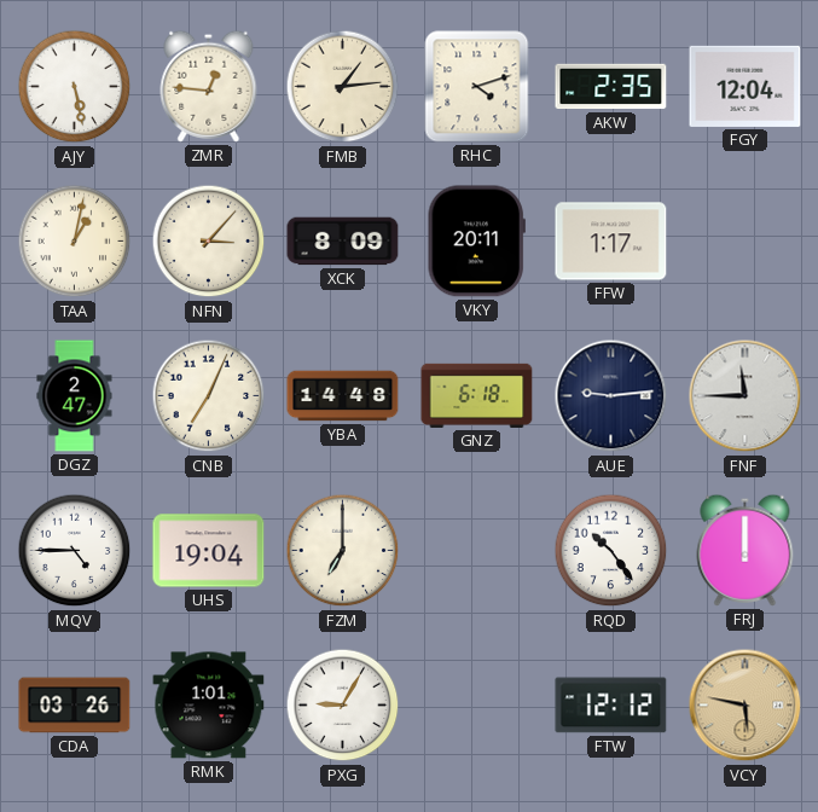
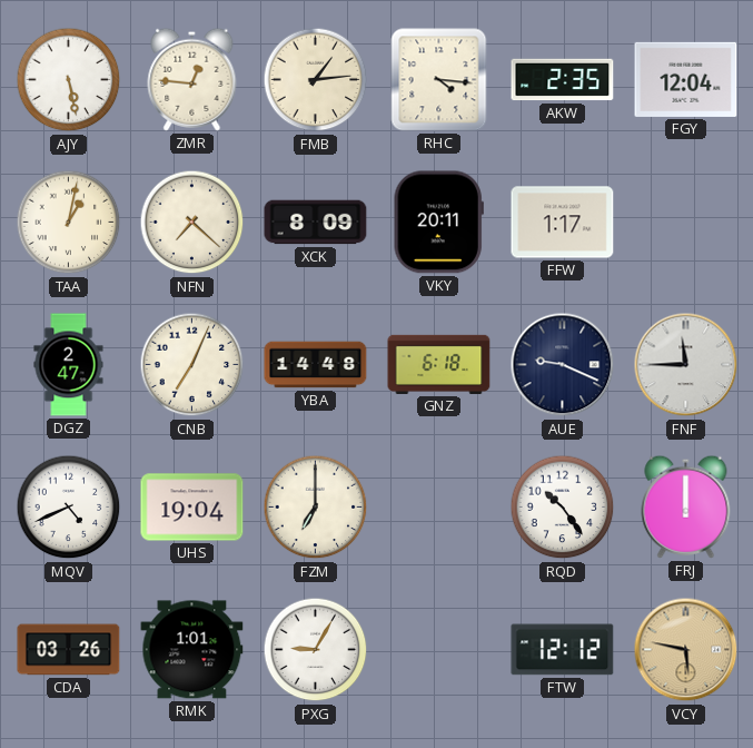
RHC: 4:12 -> 4:16 (439, 80)
NFN: 3:07 -> 7:22 (192, 223)
AUE: 9:14 -> 9:19 (563, 365)
MQV: 4:45 -> 4:41 (69, 508)
